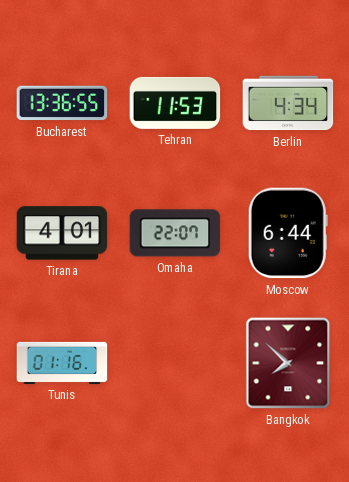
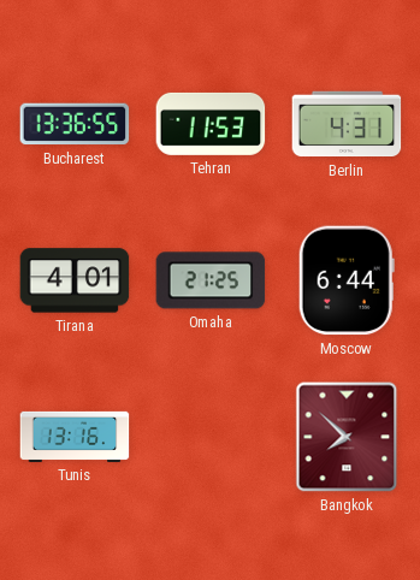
Berlin: 4:34 -> 4:31 (347, 124)
Omaha: 22:07 -> 21:25 (211, 280)
Tunis: 01:16 -> 13:16 (75, 437)
